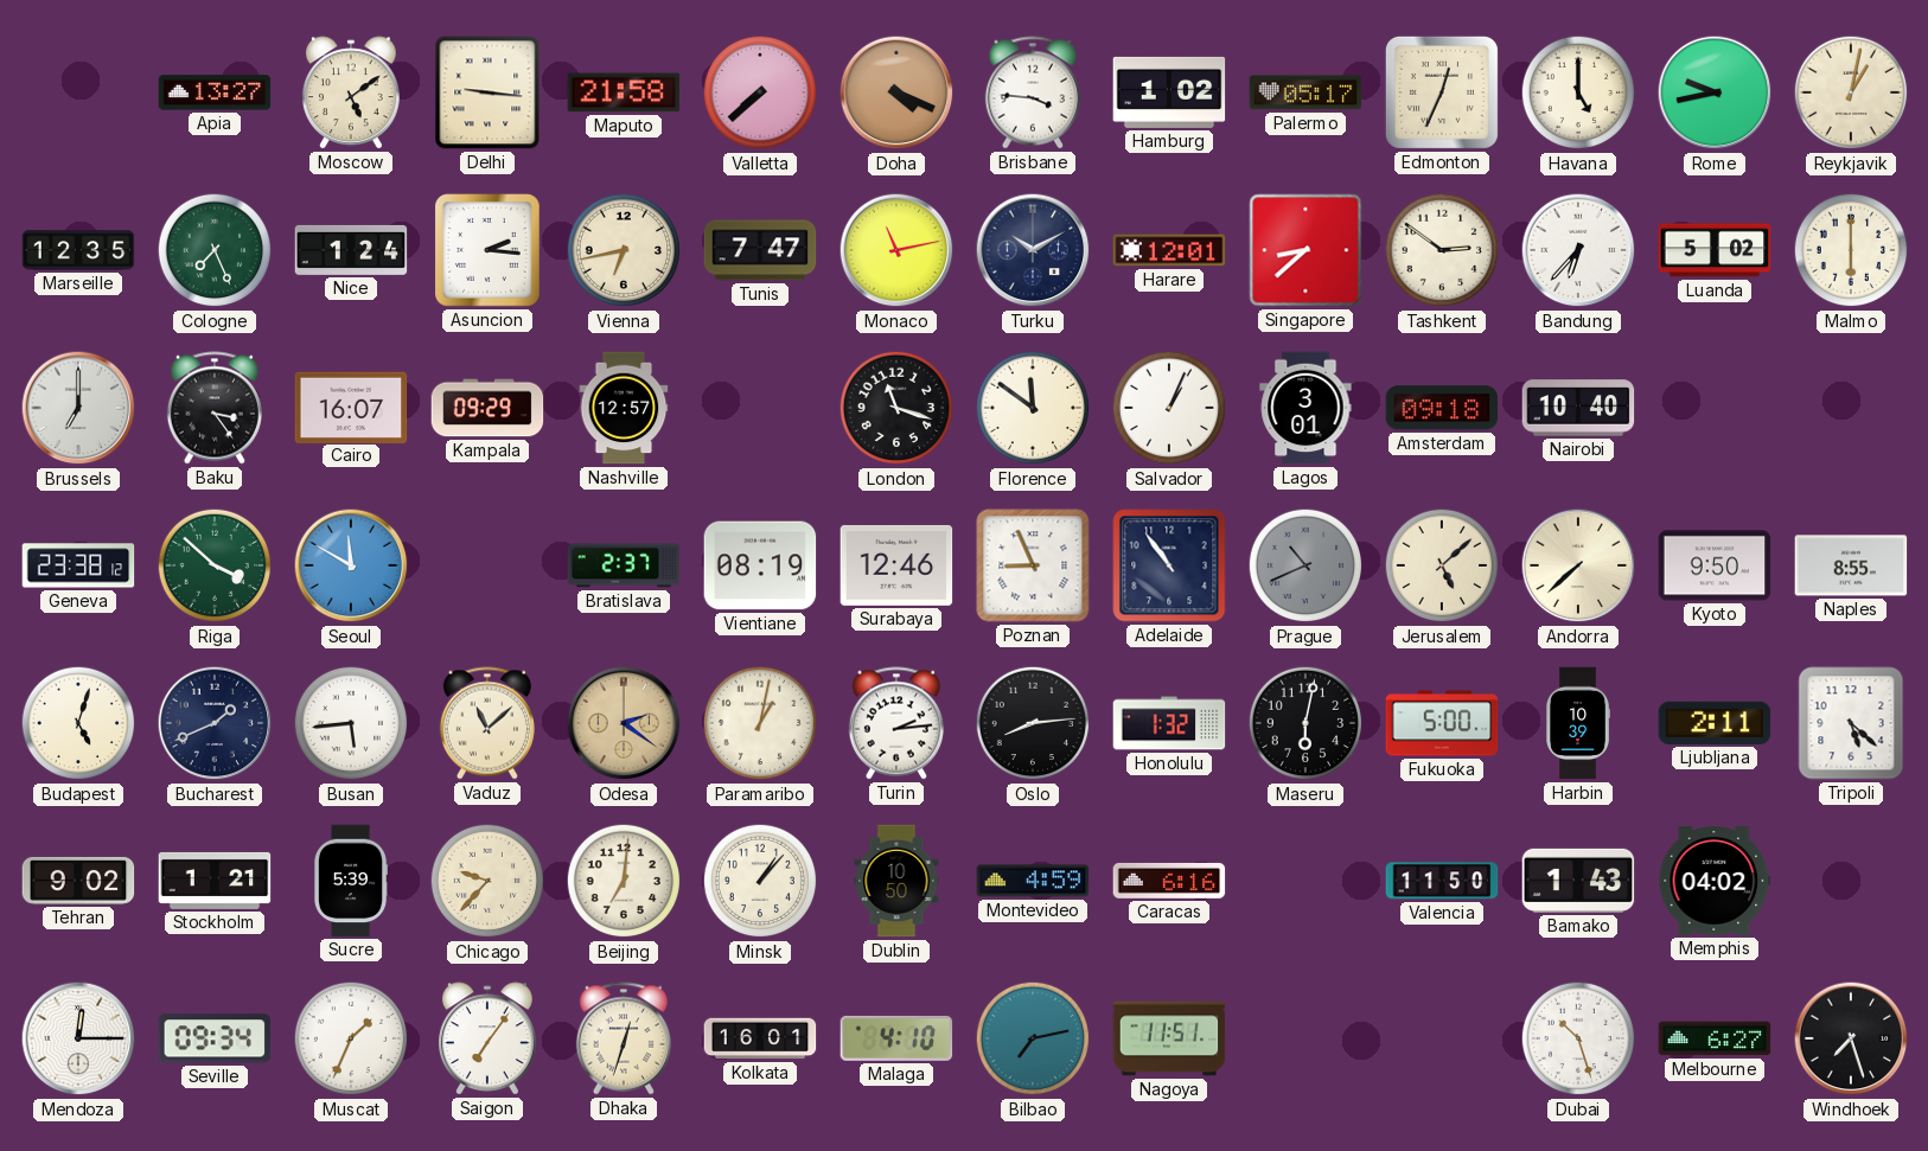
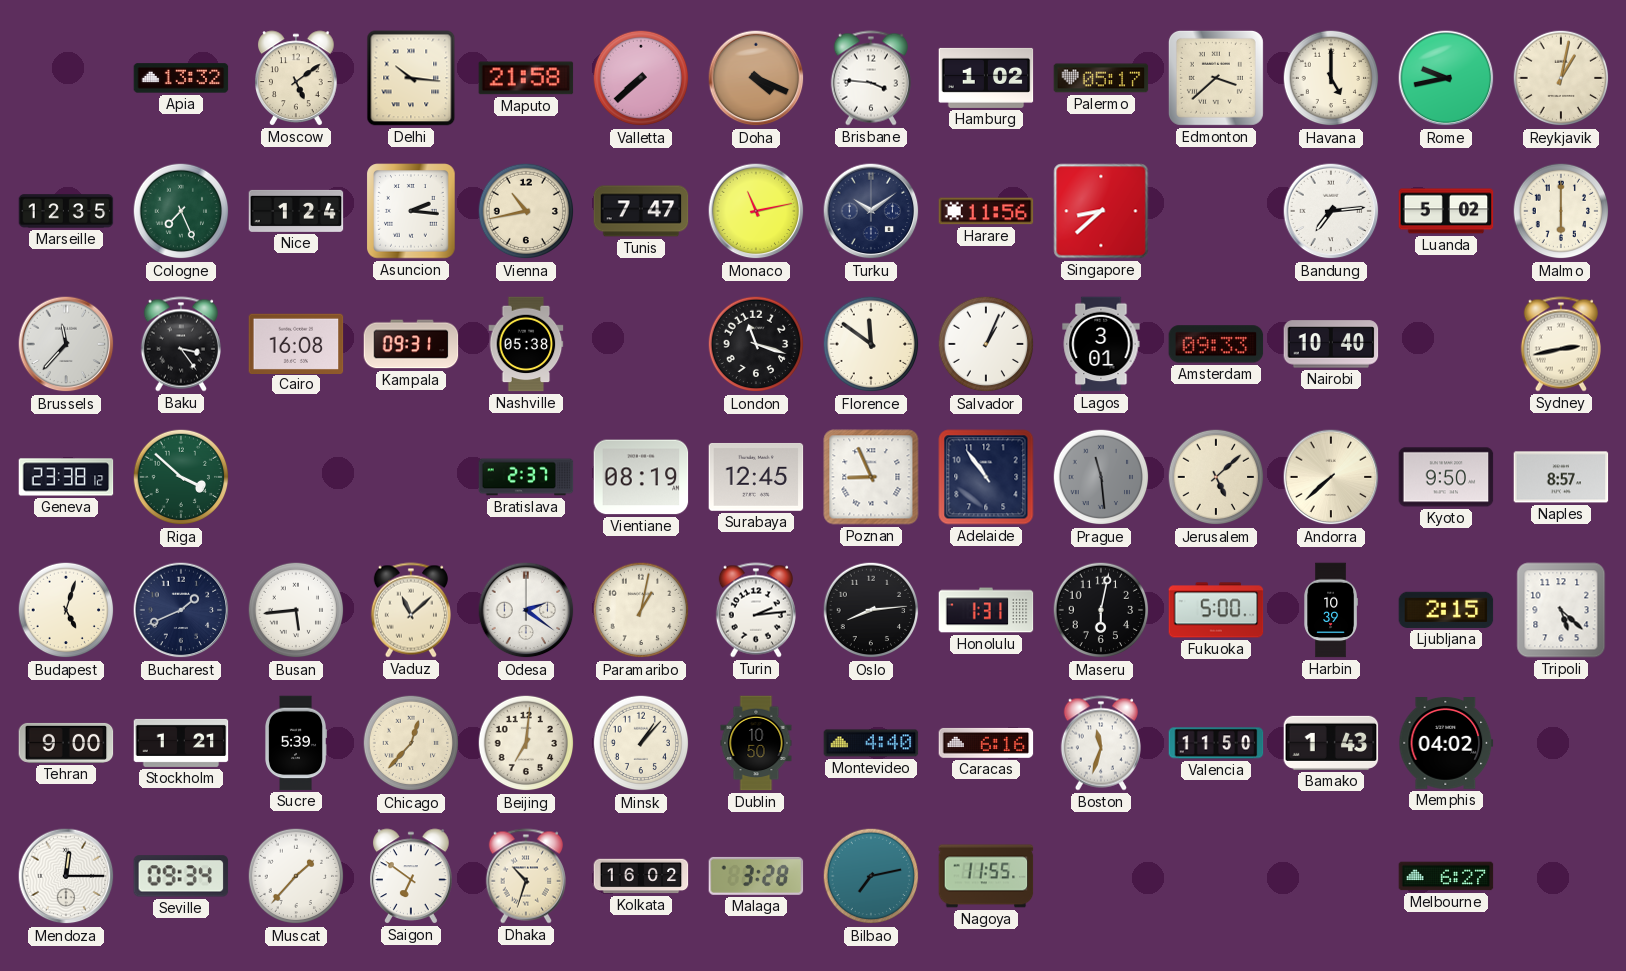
Apia: 13:27 -> 13:32 (181, 78)
Delhi: 9:16 -> 10:16 (411, 78)
Edmonton: 12:34 -> 3:38 (1216, 78)
Vienna: 6:43 -> 10:43 (526, 211)
Turku: 10:10 -> 10:09 (871, 211)
Harare: 12:01 -> 11:56 (986, 211)
Tashkent: 2:51 -> none (1442, 250)
Bandung: 6:37 -> 7:14 (1331, 211)
Brussels: 7:00 -> 11:37 (66, 344)
Cairo: 16:07 -> 16:08 (296, 343)
Kampala: 09:29 -> 09:31 (411, 344)
Nashville: 12:57 -> 05:38 (526, 344)
Amsterdam: 09:18 -> 09:33 (1216, 344)
Sydney: none -> 2:43 (1561, 344)
Seoul: 11:50 -> none (351, 565)
Surabaya: 12:46 -> 12:45 (756, 477)
Prague: 10:41 -> 11:29 (1101, 477)
Naples: 8:55 -> 8:57 (1561, 477)
Odesa dial: champagne -> white (526, 610)
Honolulu: 1:32 -> 1:31 (986, 610)
Ljubljana: 2:11 -> 2:15 (1446, 610)
Tehran: 9:02 -> 9:00 (66, 743)
Chicago: 9:37 -> 12:37 (411, 743)
Montevideo: 4:59 -> 4:40 (871, 743)
Boston: none -> 11:33 (1101, 743)
Muscat: 1:34 -> 1:37 (296, 876)
Saigon: 7:06 -> 6:51 (412, 876)
Dhaka: 12:33 -> 10:33 (526, 876)
Kolkata: 16:01 -> 16:02 (641, 876)
Malaga: 4:10 -> 3:28 (756, 876)
Nagoya: 11:51 -> 11:55 (986, 876)
Dubai: 10:27 -> none (1578, 1038)
Windhoek: 7:27 -> none (1851, 1038)
